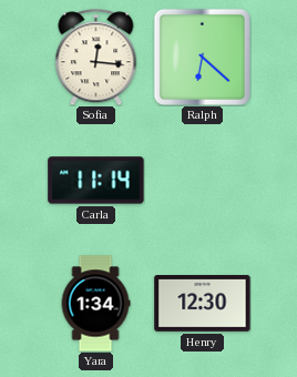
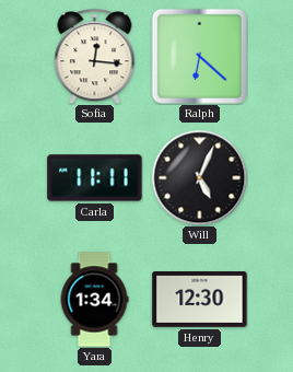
Carla: 11:14 -> 11:11 (95, 178)
Will: none -> 5:04 (199, 177)
